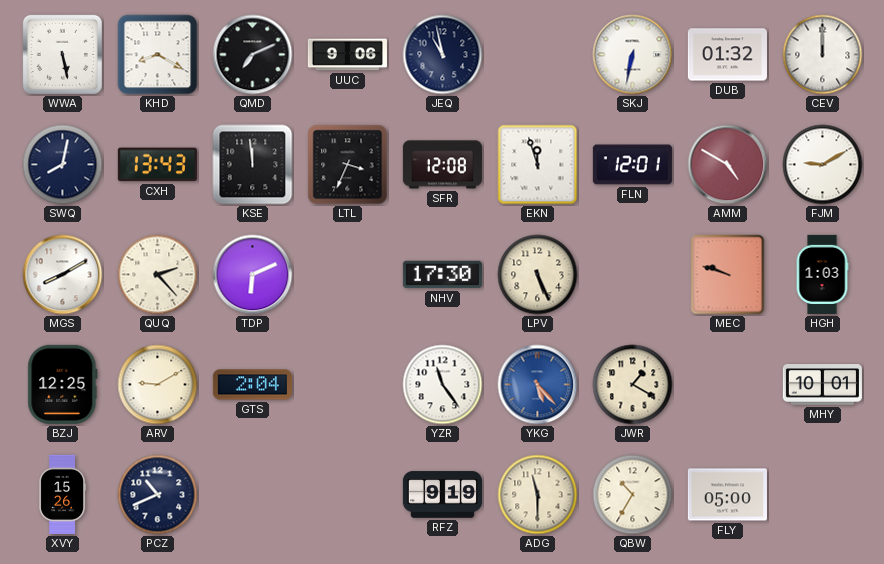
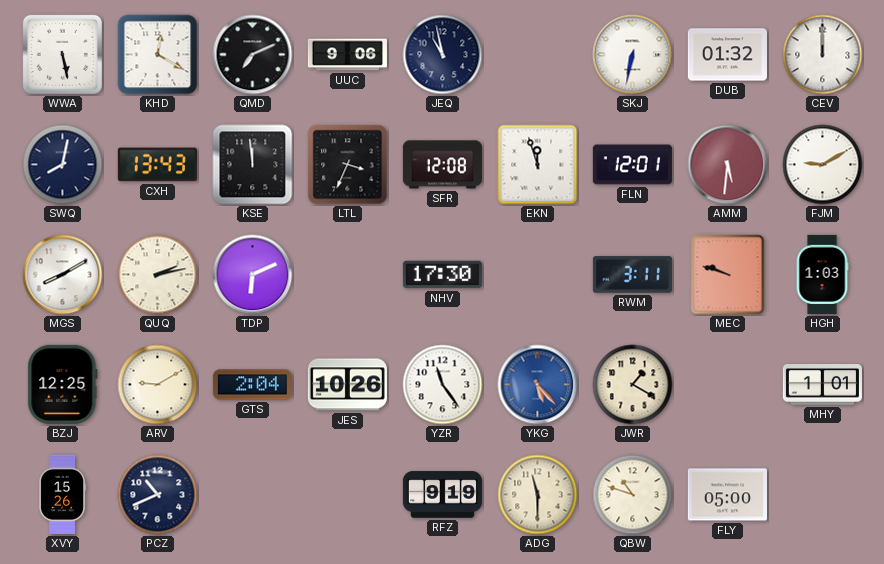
KHD: 8:20 -> 12:20 (158, 55)
AMM: 4:50 -> 5:31 (728, 165)
QUQ: 2:23 -> 2:13 (158, 275)
LPV: 5:26 -> none (538, 275)
RWM: none -> 3:11 (632, 275)
JES: none -> 10:26 (347, 385)
MHY: 10:01 -> 1:01 (822, 385)
QBW: 10:35 -> 10:48 (633, 495)
